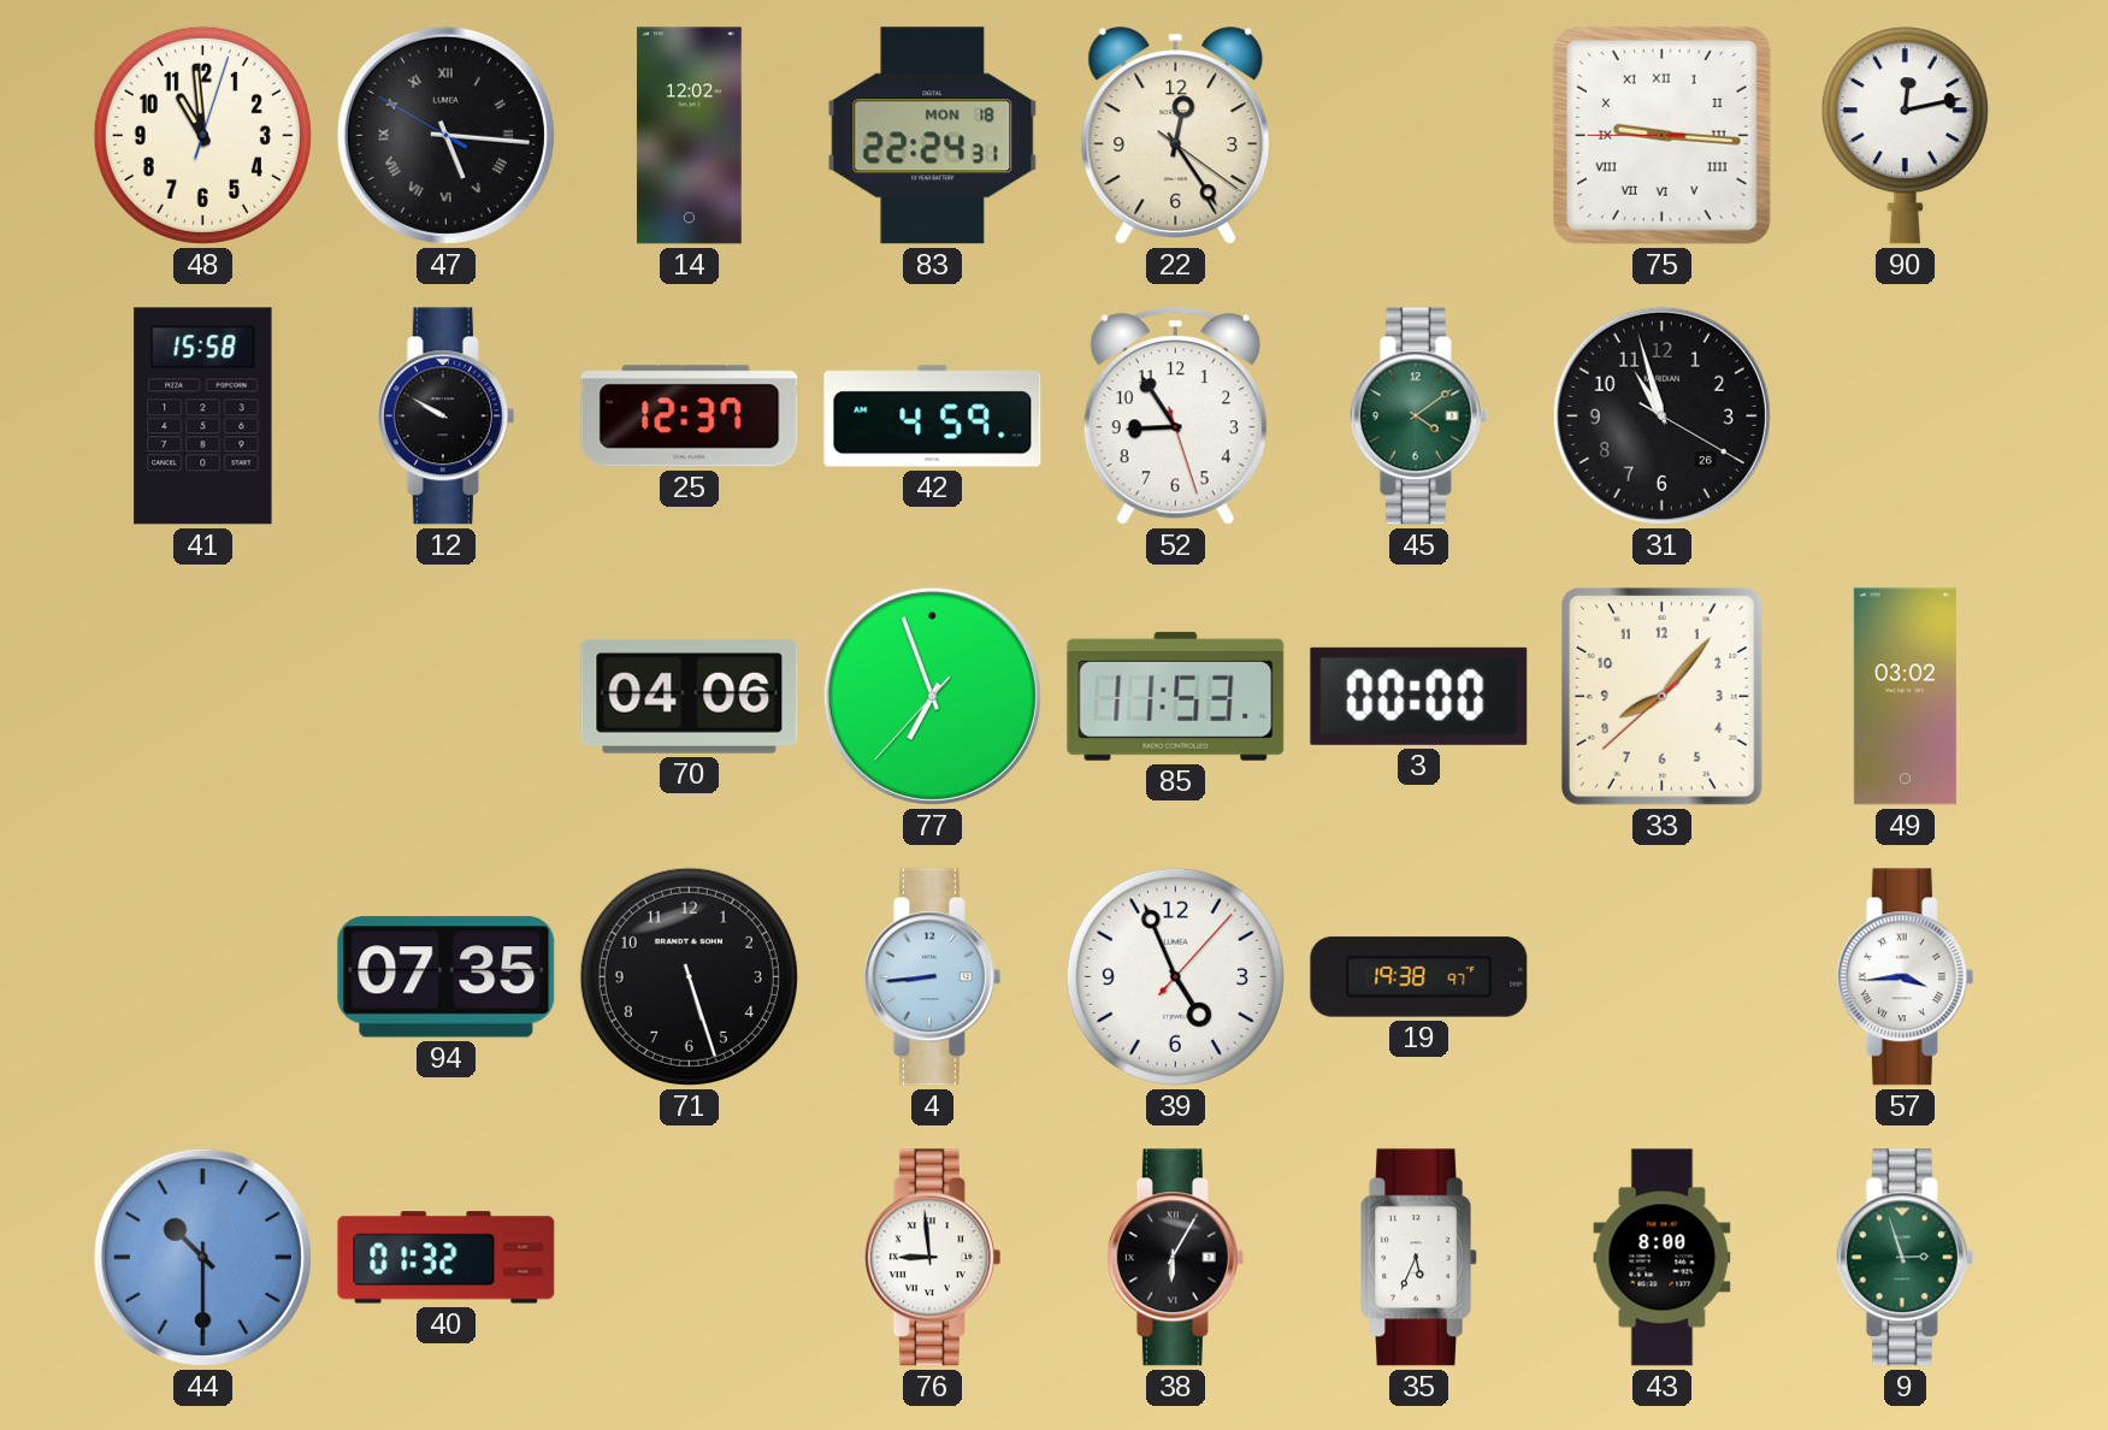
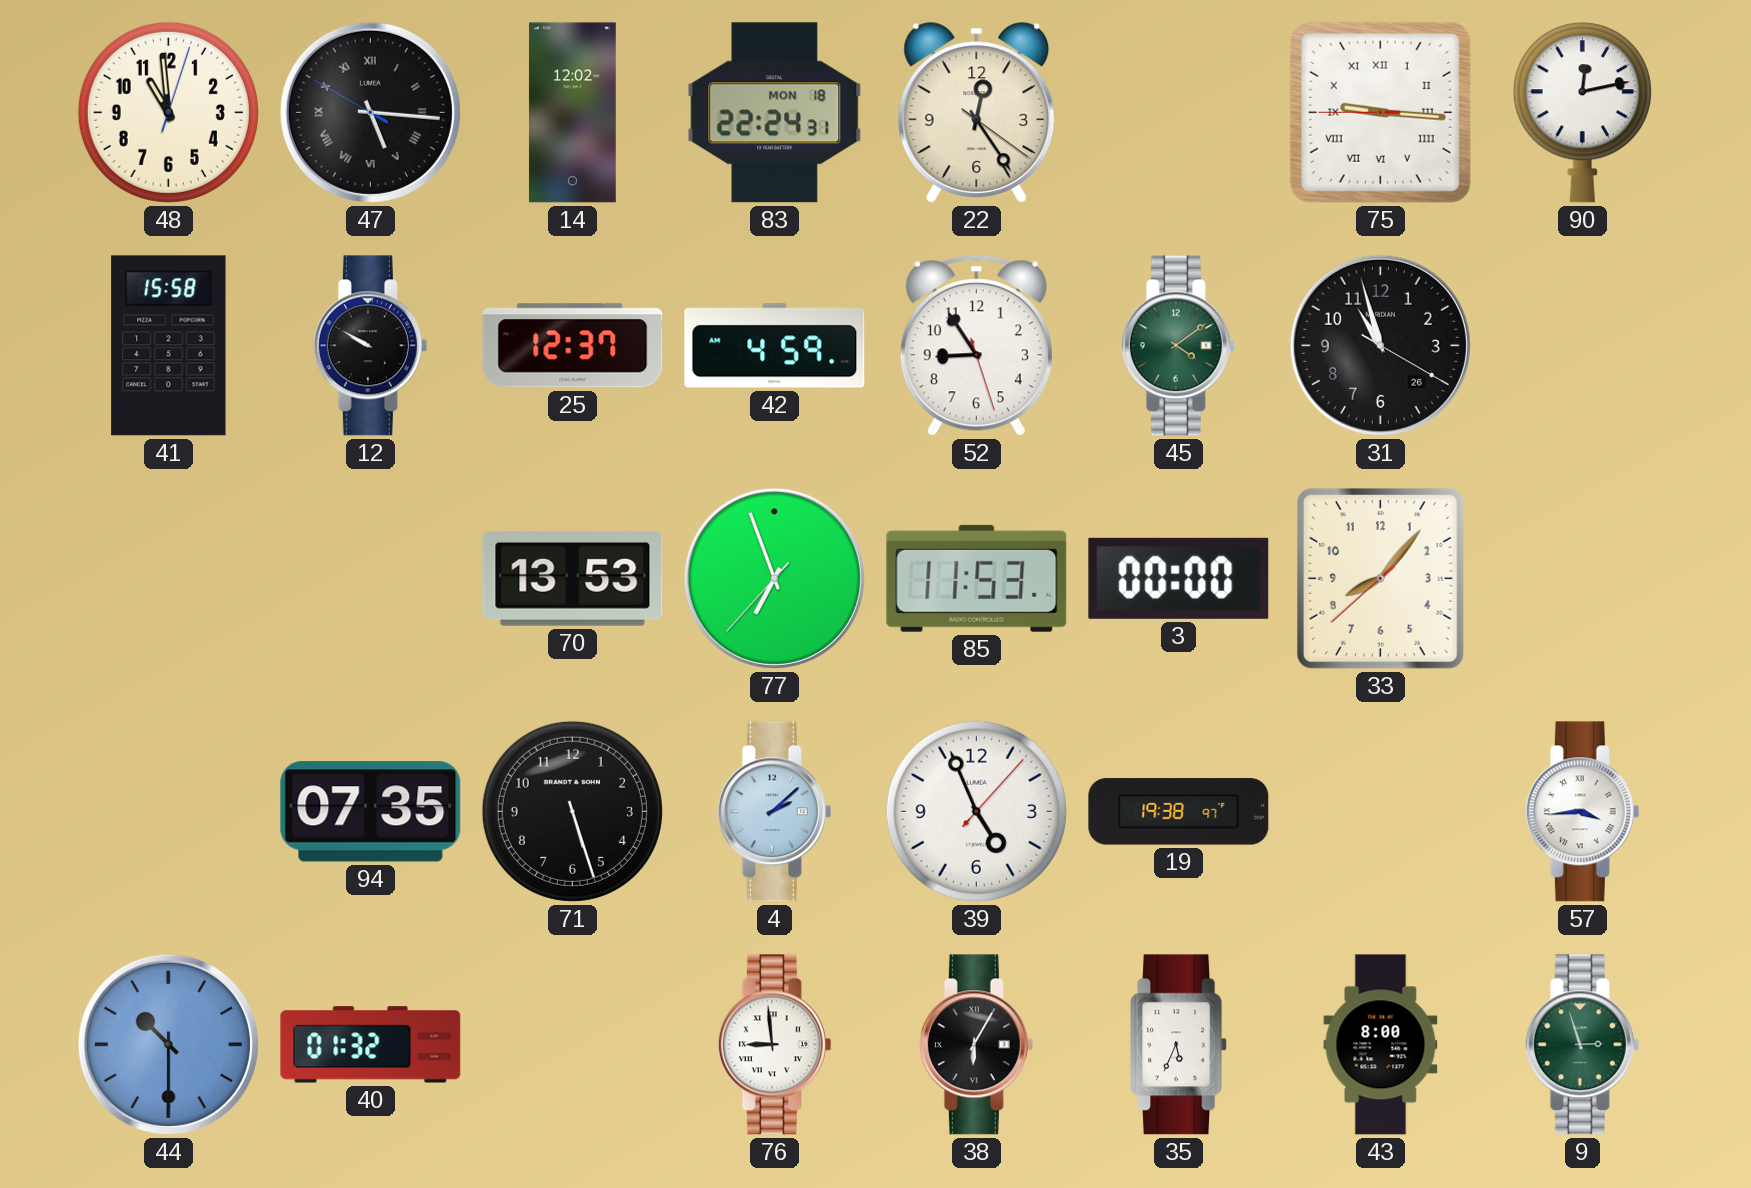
70: 04:06 -> 13:53 (573, 578)
49: 03:02 -> none (1905, 697)
4: 8:44 -> 2:08 (774, 812)
